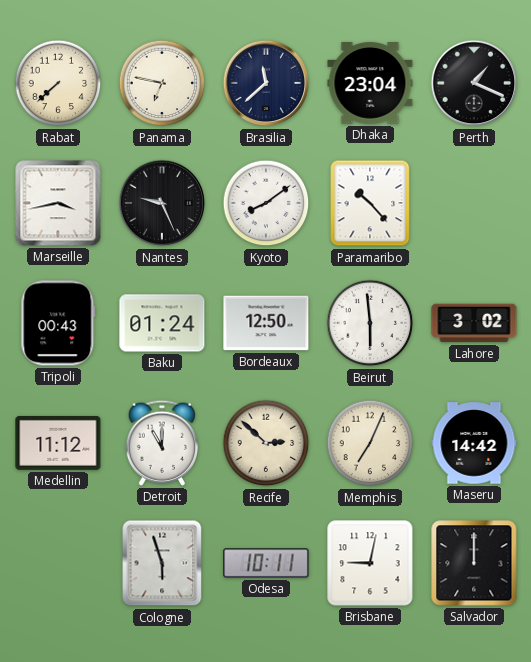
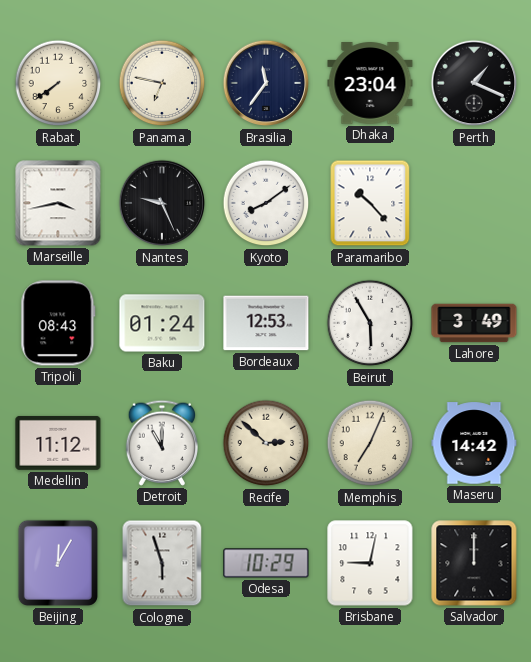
Rabat: 7:38 -> 7:39 (58, 83)
Brasilia: 11:38 -> 11:36 (266, 83)
Tripoli: 00:43 -> 08:43 (58, 323)
Bordeaux: 12:50 -> 12:53 (266, 323)
Beirut: 5:59 -> 5:55 (370, 323)
Lahore: 3:02 -> 3:49 (474, 323)
Beijing: none -> 12:05 (58, 563)
Odesa: 10:11 -> 10:29 (266, 563)
